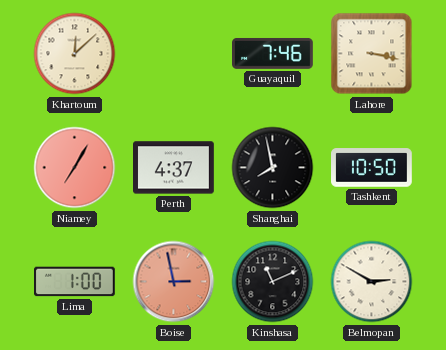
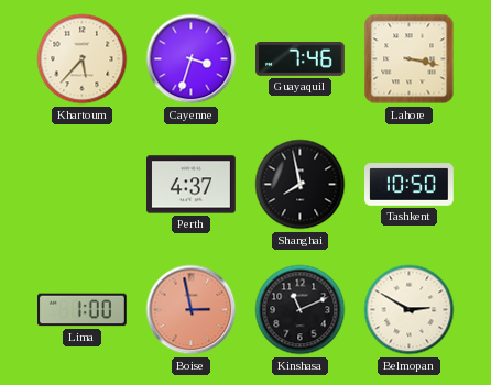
Khartoum: 12:08 -> 5:37 (83, 59)
Cayenne: none -> 3:33 (192, 59)
Niamey: 7:05 -> none (75, 168)
